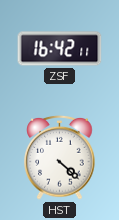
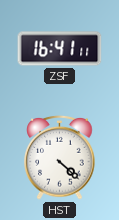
ZSF: 16:42 -> 16:41 (60, 49)
